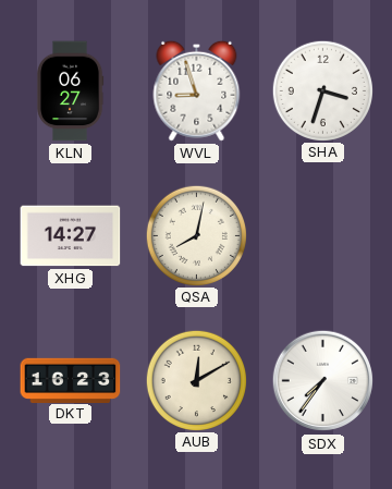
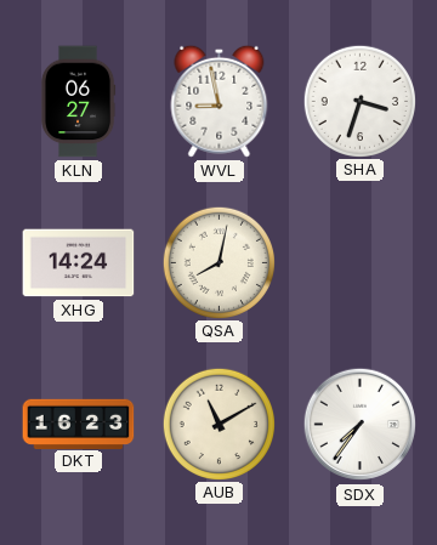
WVL: 8:57 -> 8:58 (220, 101)
XHG: 14:27 -> 14:24 (79, 263)
AUB: 12:10 -> 11:10 (218, 424)
